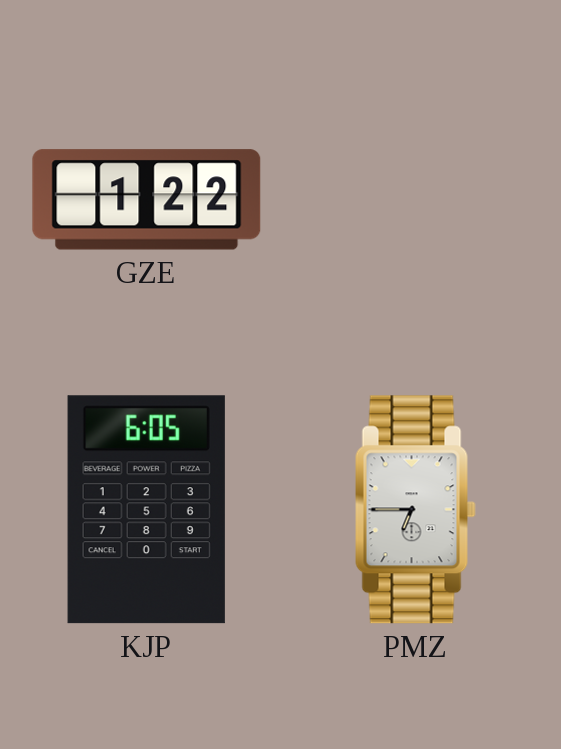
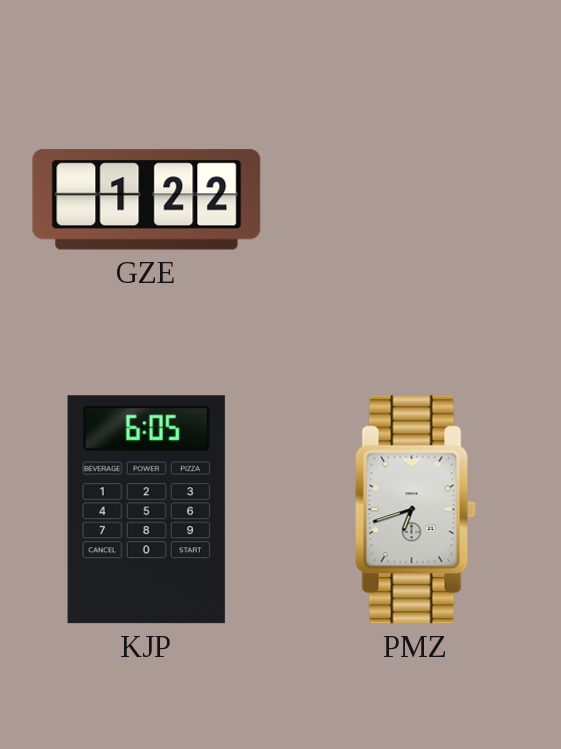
PMZ: 6:45 -> 6:42 (415, 510)
